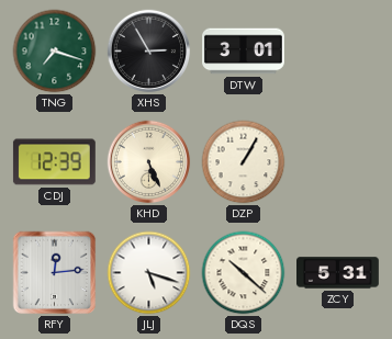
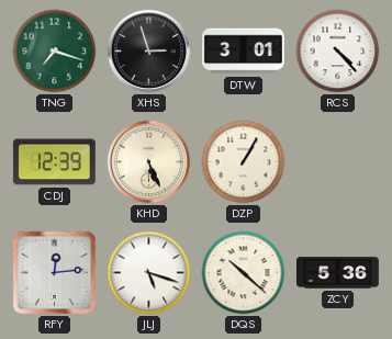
XHS: 2:55 -> 2:57 (149, 52)
RCS: none -> 4:23 (338, 52)
ZCY: 5:31 -> 5:36 (338, 273)
